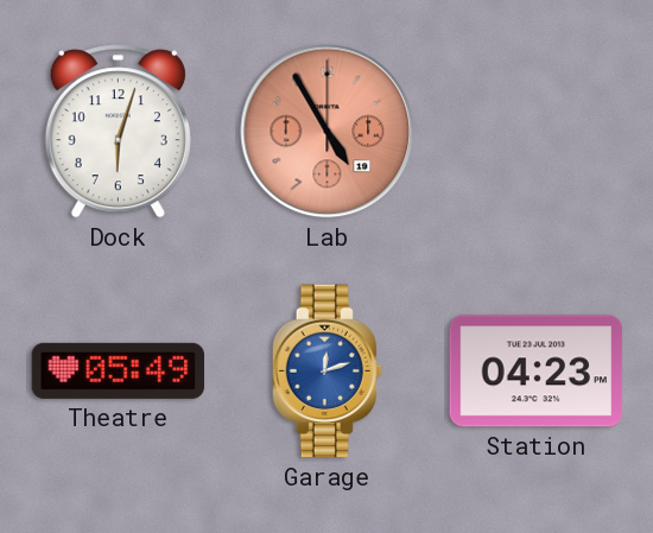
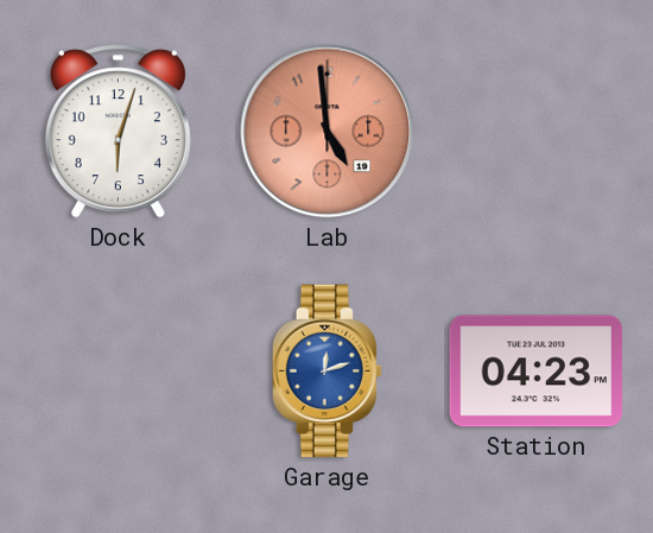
Lab: 4:55 -> 4:59 (328, 132)
Theatre: 05:49 -> none (119, 370)
